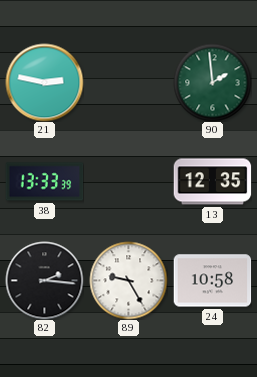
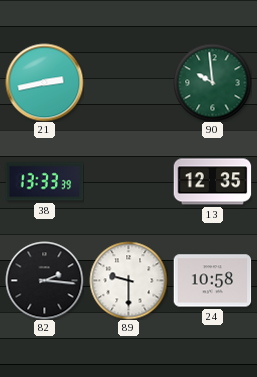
21: 2:47 -> 2:43 (44, 82)
90: 1:59 -> 9:59 (212, 82)
89: 9:25 -> 9:30 (128, 280)
